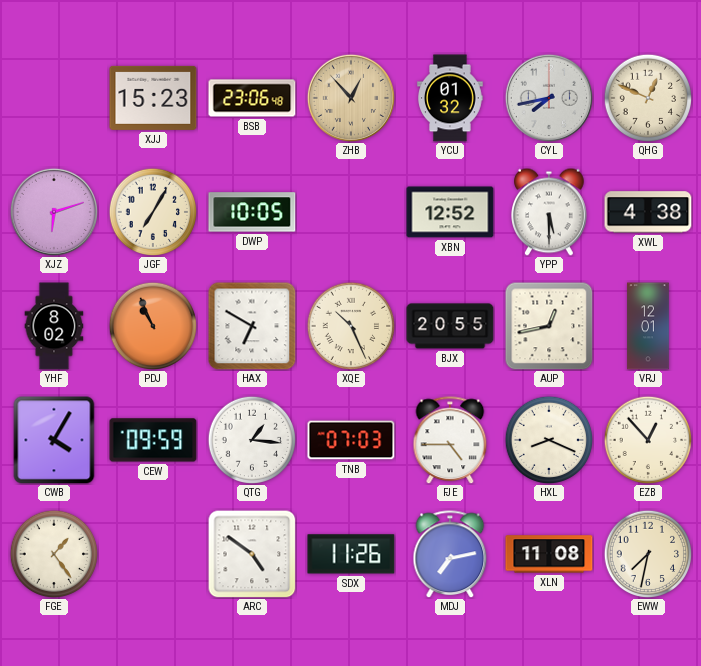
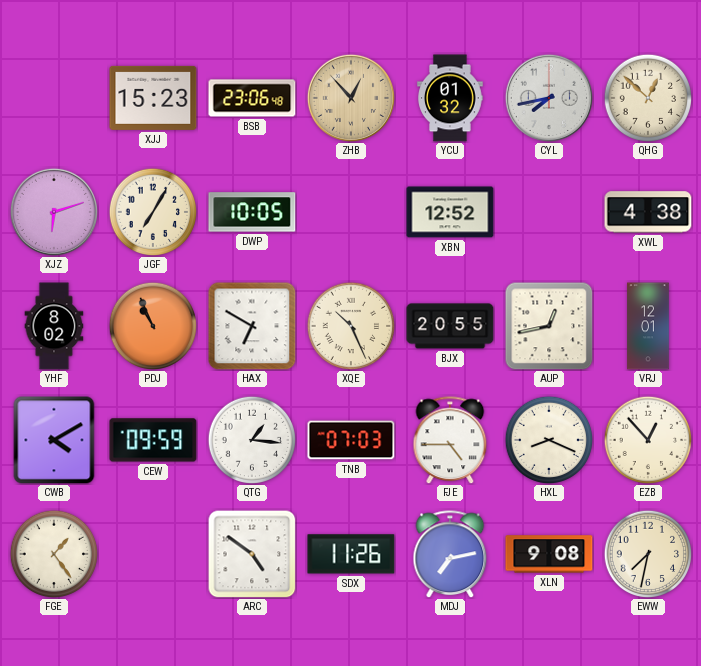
QHG: 12:49 -> 12:52 (647, 97)
YPP: 5:30 -> none (550, 212)
CWB: 4:05 -> 4:10 (54, 440)
XLN: 11:08 -> 9:08 (549, 554)
